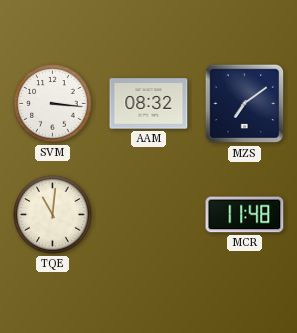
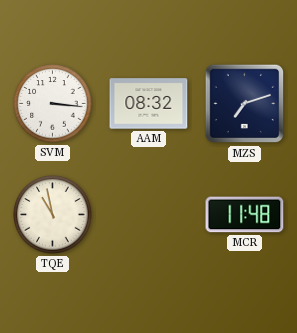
MZS: 7:09 -> 7:12 (245, 104)
TQE: 11:01 -> 10:58 (53, 215)
